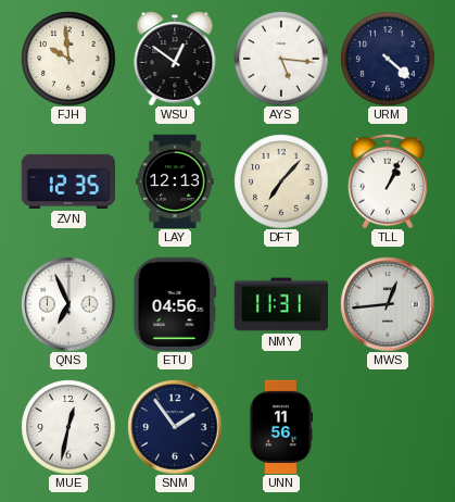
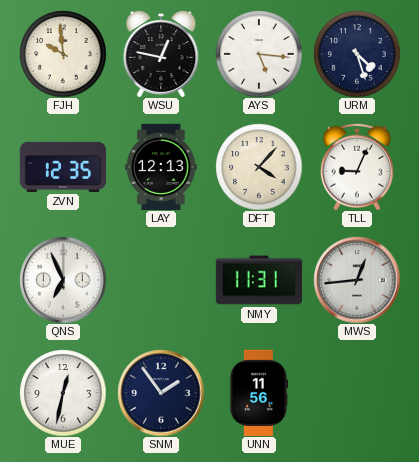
WSU: 12:51 -> 12:47 (161, 54)
URM: 4:22 -> 4:27 (357, 54)
DFT: 7:07 -> 4:07 (259, 167)
TLL: 1:04 -> 9:04 (357, 167)
ETU: 04:56 -> none (175, 303)
